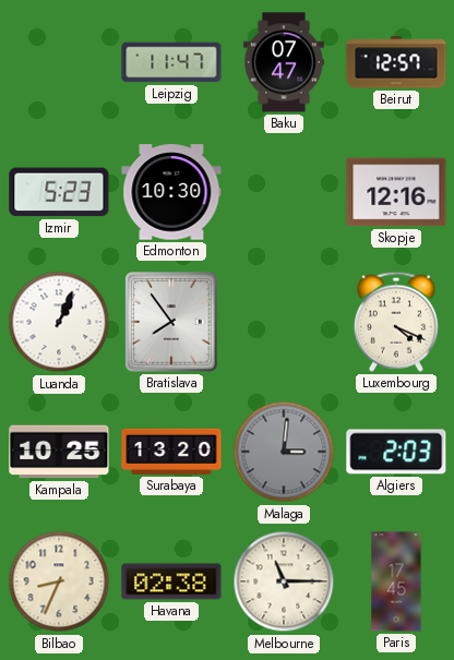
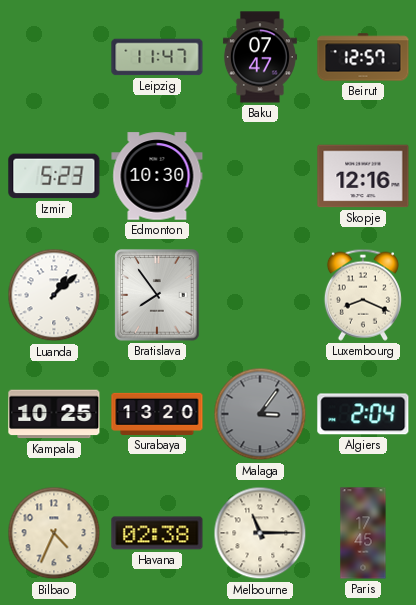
Luanda: 1:04 -> 1:08 (54, 295)
Luxembourg: 4:19 -> 8:19 (363, 295)
Malaga: 3:01 -> 3:06 (260, 414)
Algiers: 2:03 -> 2:04 (363, 414)
Bilbao: 8:34 -> 4:34 (54, 533)
